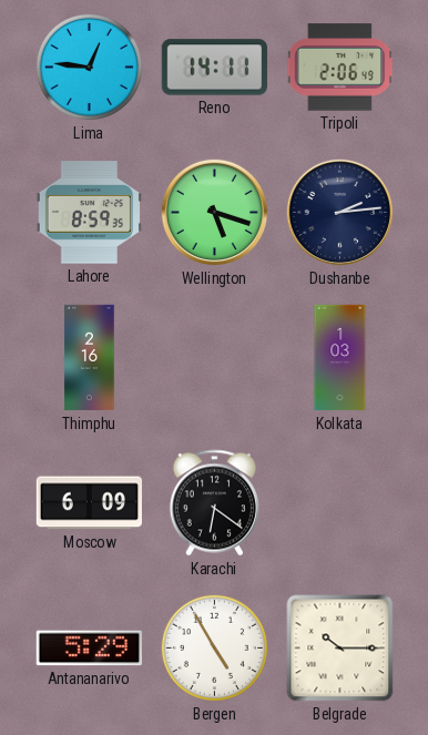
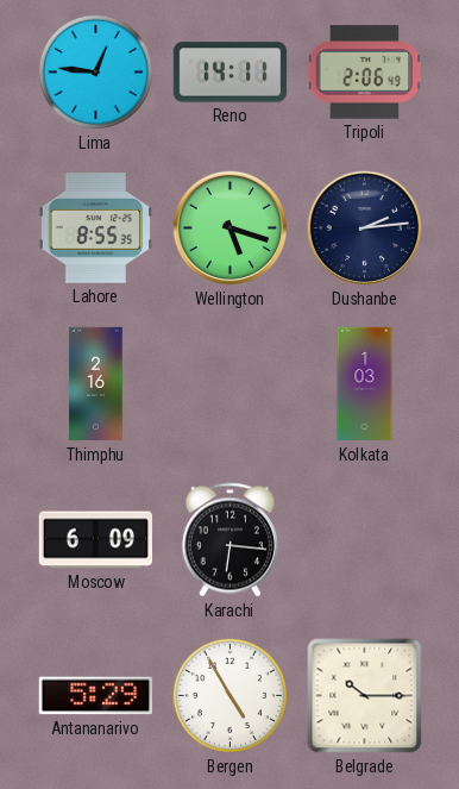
Lahore: 8:59 -> 8:55 (95, 228)
Karachi: 6:21 -> 6:16 (229, 540)
